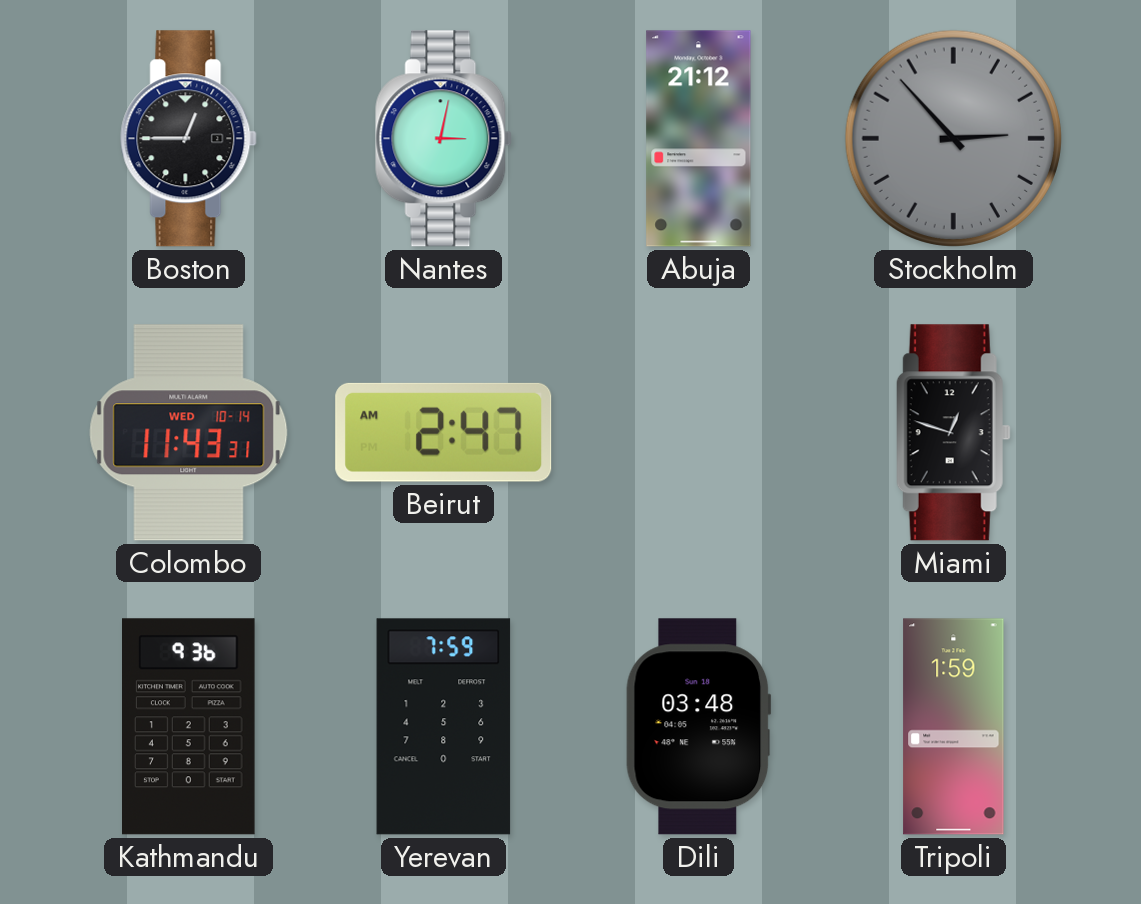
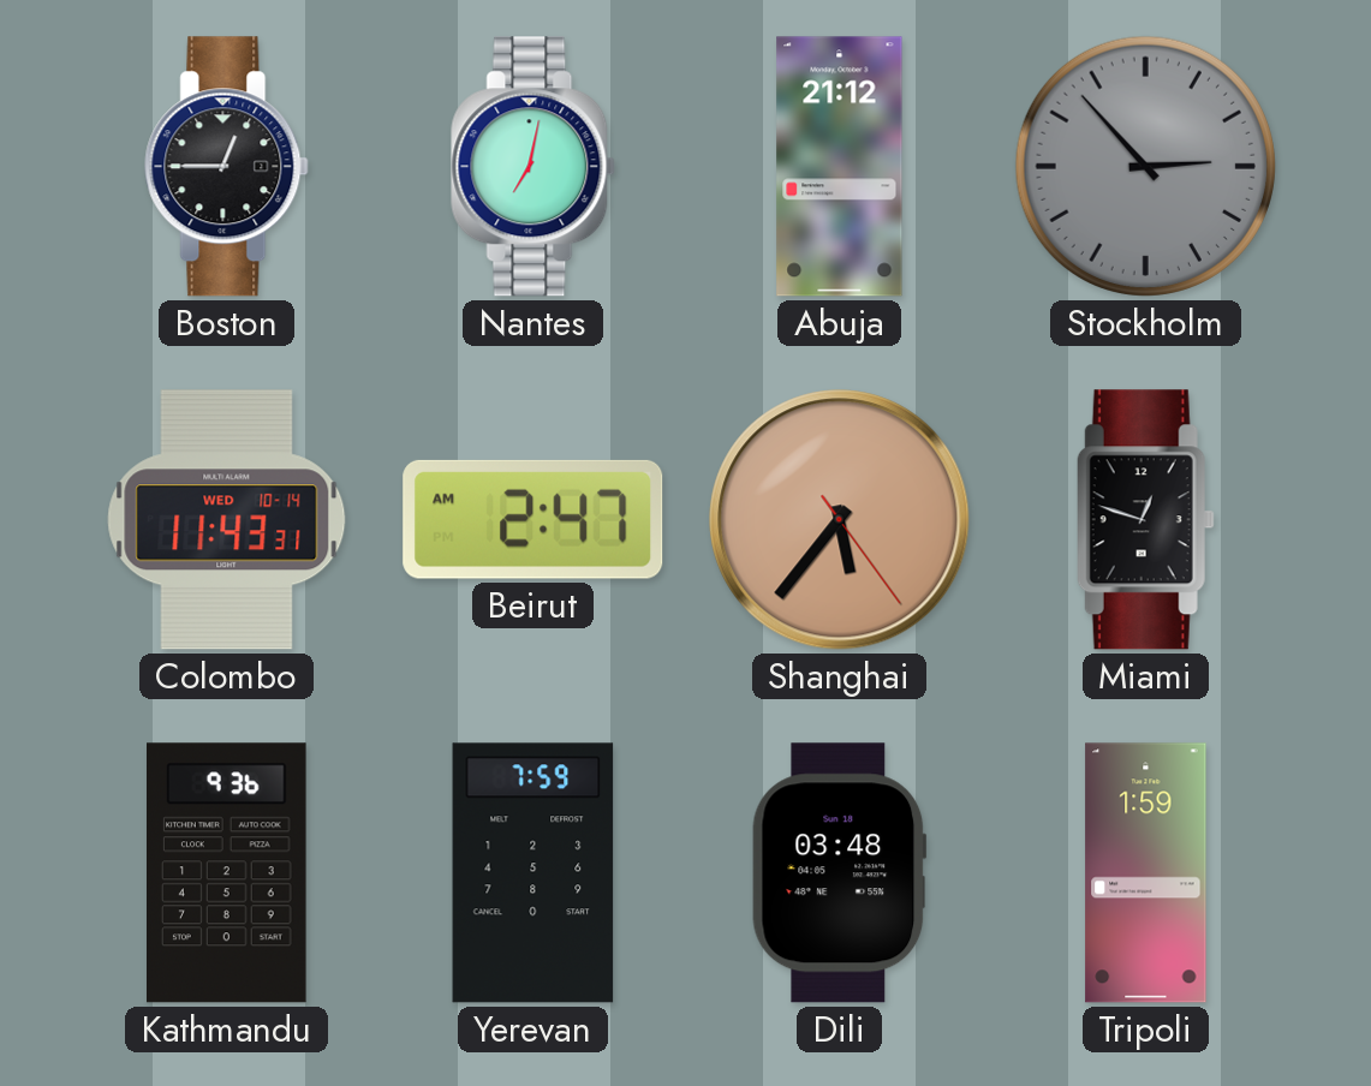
Nantes: 3:02 -> 7:02 (534, 167)
Shanghai: none -> 5:36 (840, 520)
